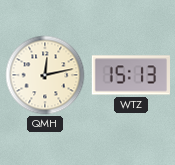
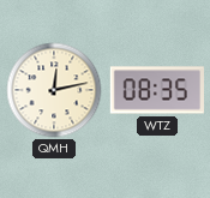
WTZ: 15:13 -> 08:35 (156, 90)
